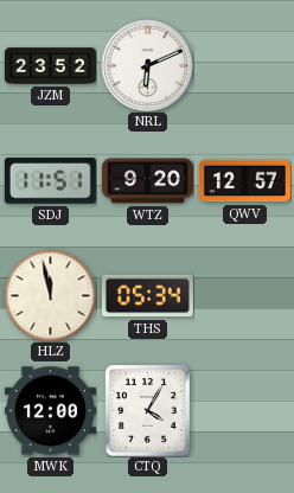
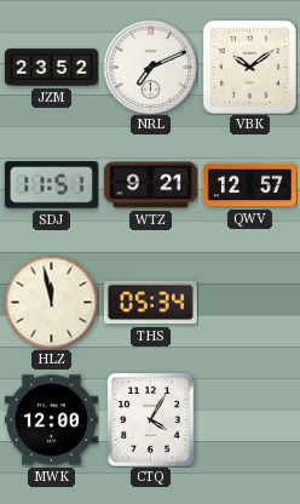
NRL: 6:11 -> 7:11 (150, 67)
VBK: none -> 10:09 (249, 67)
WTZ: 9:20 -> 9:21 (150, 185)
